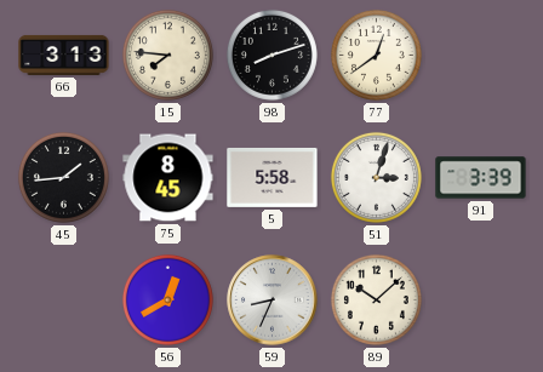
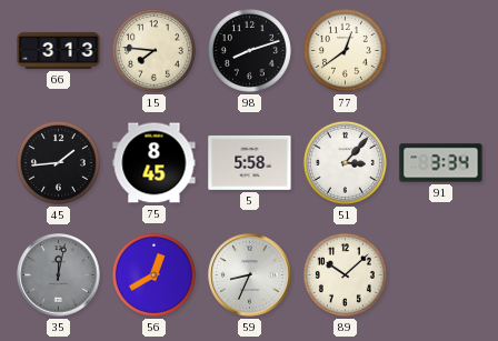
51: 3:03 -> 3:07 (345, 162)
91: 3:39 -> 3:34 (441, 163)
35: none -> 12:02 (59, 275)
